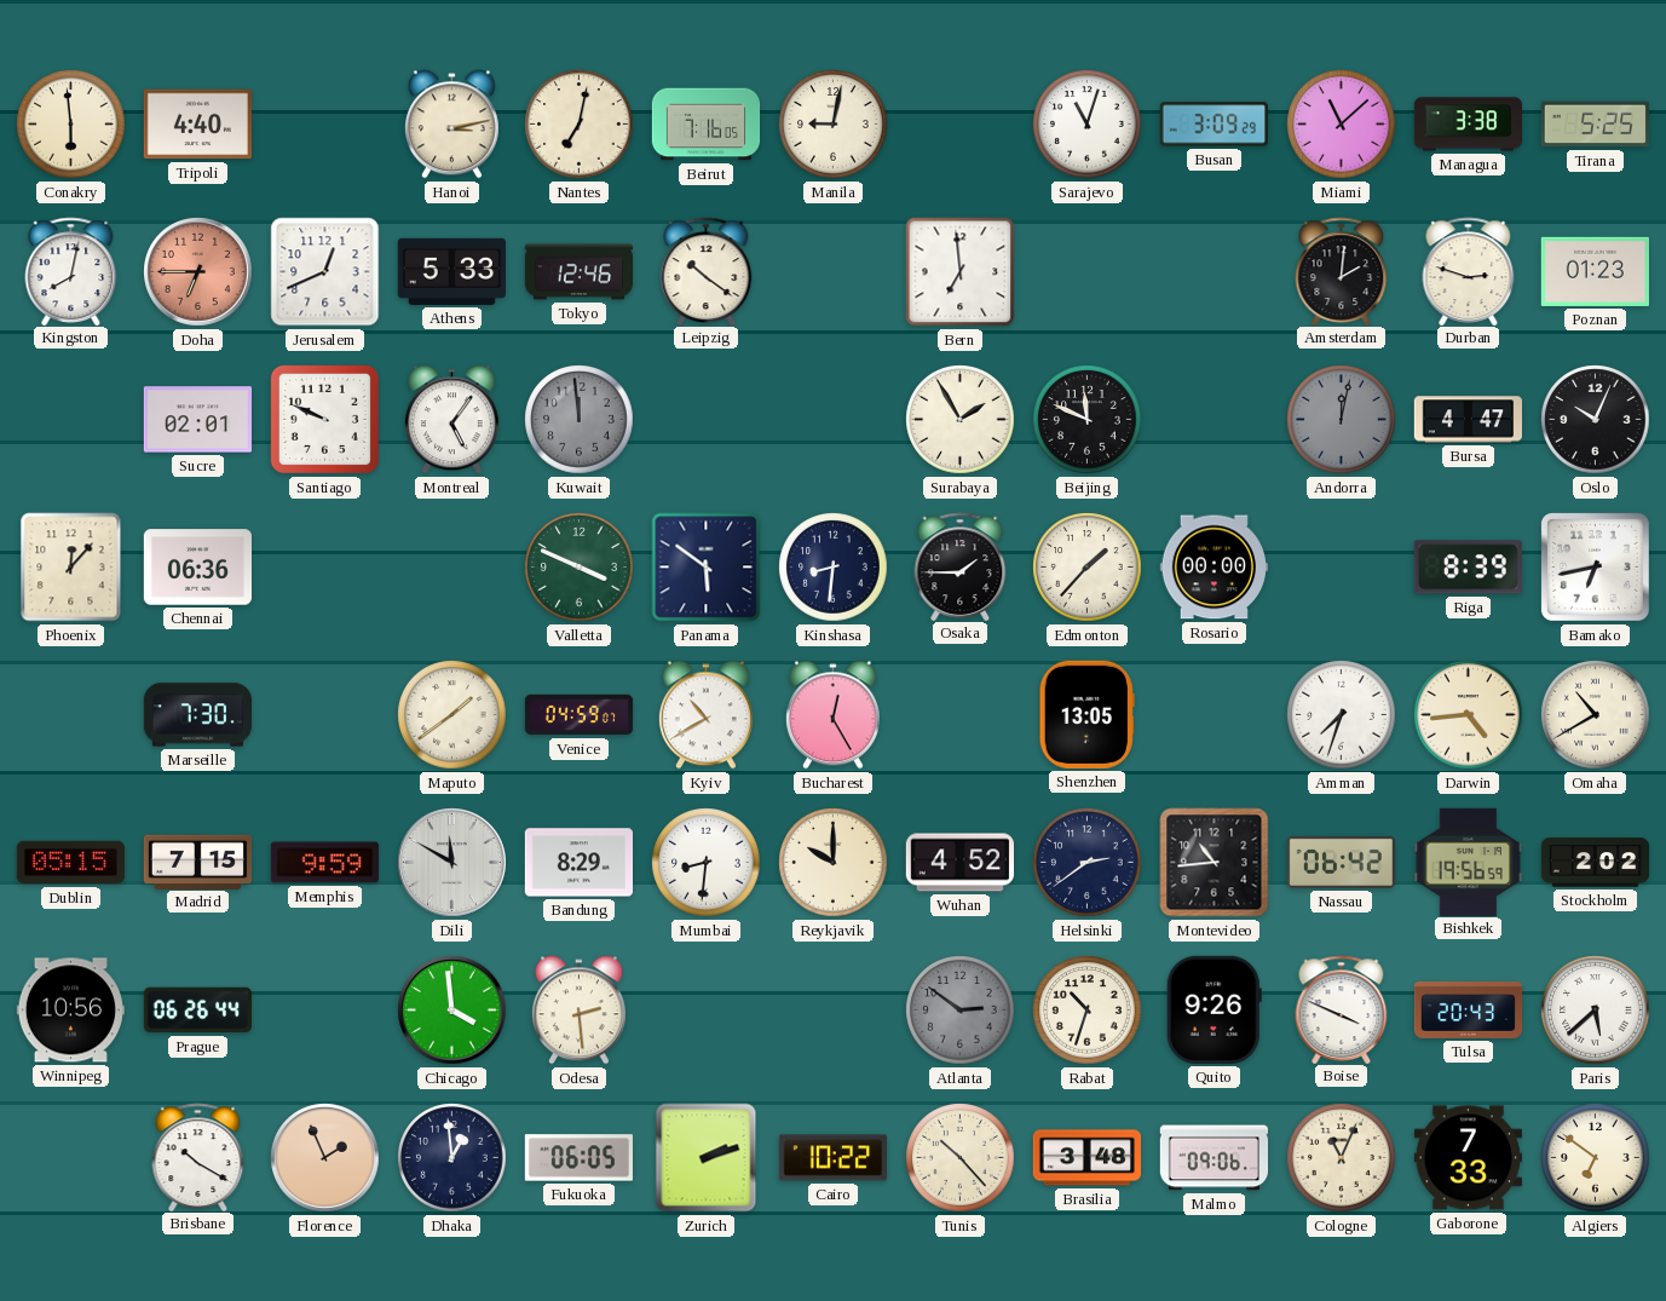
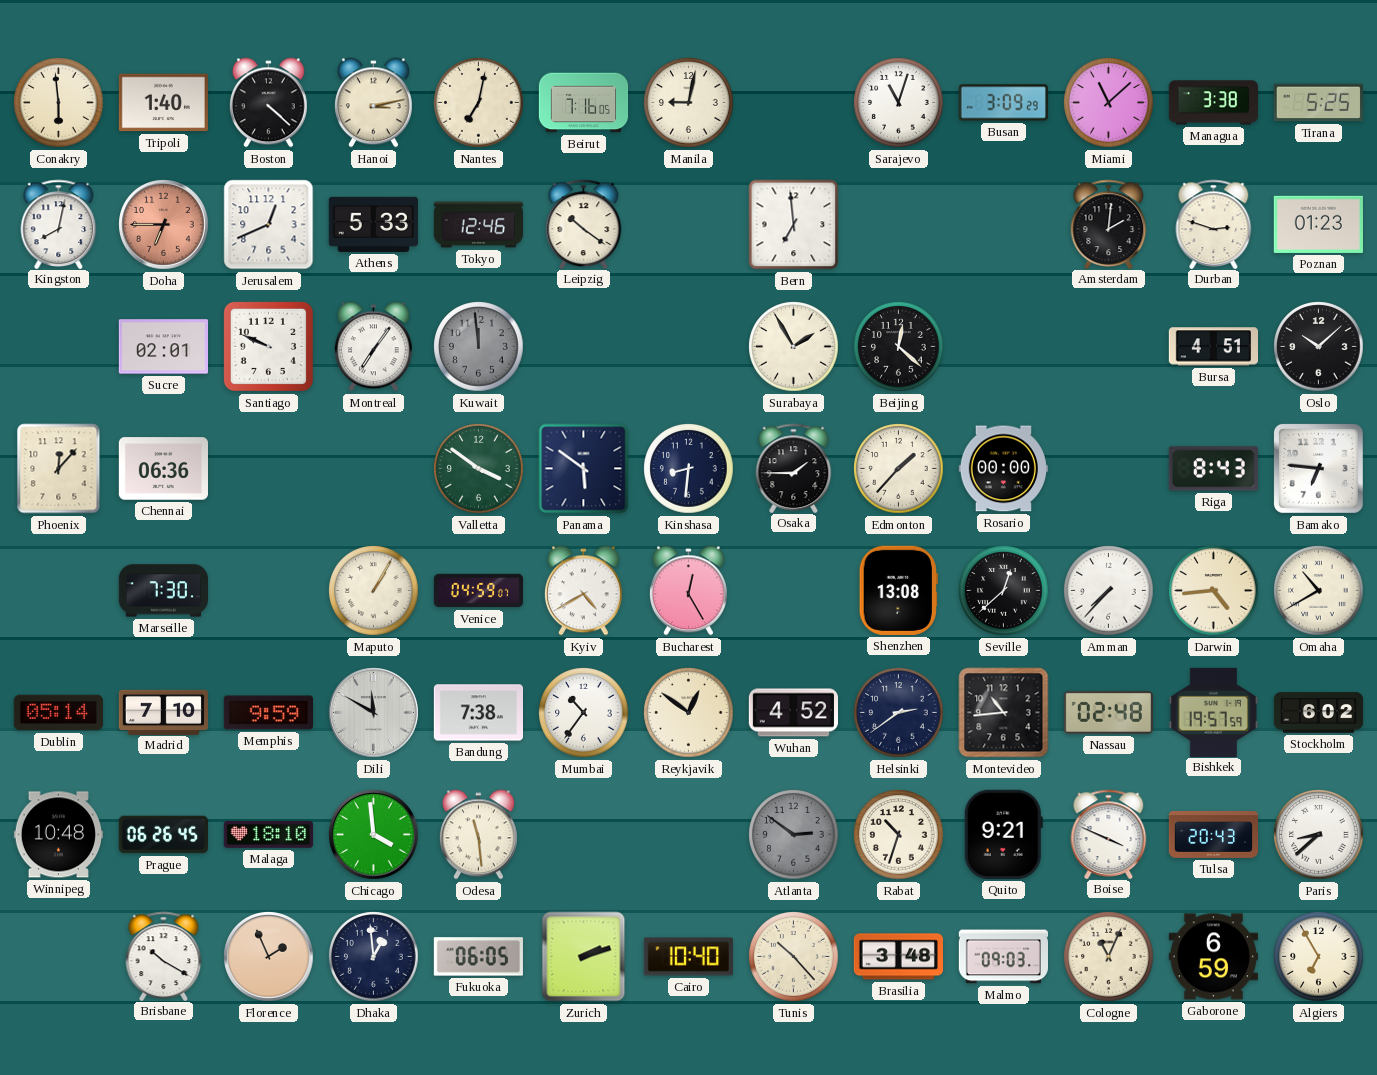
Tripoli: 4:40 -> 1:40 (163, 103)
Boston: none -> 4:22 (268, 103)
Montreal: 5:06 -> 7:06 (373, 347)
Beijing: 11:49 -> 12:22 (899, 347)
Andorra: 12:02 -> none (1342, 420)
Bursa: 4:47 -> 4:51 (1213, 347)
Oslo: 10:04 -> 10:08 (1319, 347)
Valletta: 3:49 -> 3:51 (479, 469)
Riga: 8:39 -> 8:43 (1213, 469)
Bamako: 6:43 -> 6:46 (1318, 468)
Maputo: 1:39 -> 1:05 (374, 591)
Kyiv: 10:40 -> 4:40 (583, 591)
Shenzhen: 13:05 -> 13:08 (898, 590)
Seville: none -> 12:38 (1004, 591)
Amman: 7:33 -> 7:37 (1109, 591)
Dublin: 05:15 -> 05:14 (58, 713)
Madrid: 7:15 -> 7:10 (163, 712)
Bandung: 8:29 -> 7:38 (478, 713)
Mumbai: 8:31 -> 10:36 (584, 713)
Reykjavik: 10:00 -> 12:51 (689, 713)
Nassau: 06:42 -> 02:48 (1108, 712)
Bishkek: 19:56 -> 19:57 (1213, 712)
Stockholm: 2:02 -> 6:02 (1319, 713)
Winnipeg: 10:56 -> 10:48 (58, 835)
Prague: 06:26:44 -> 06:26:45 (163, 835)
Malaga: none -> 18:10 (268, 835)
Odesa: 2:29 -> 11:29 (478, 835)
Quito: 9:26 -> 9:21 (1003, 834)
Paris: 5:38 -> 8:38 (1319, 835)
Cairo: 10:22 -> 10:40 (688, 957)
Malmo: 09:06 -> 09:03 (1003, 957)
Gaborone: 7:33 -> 6:59 (1213, 957)
Algiers: 6:51 -> 6:55 (1319, 957)
